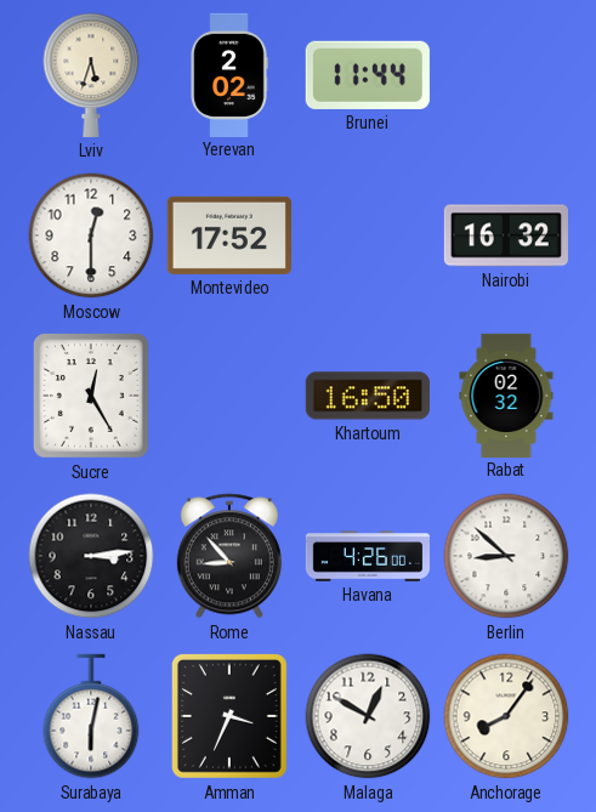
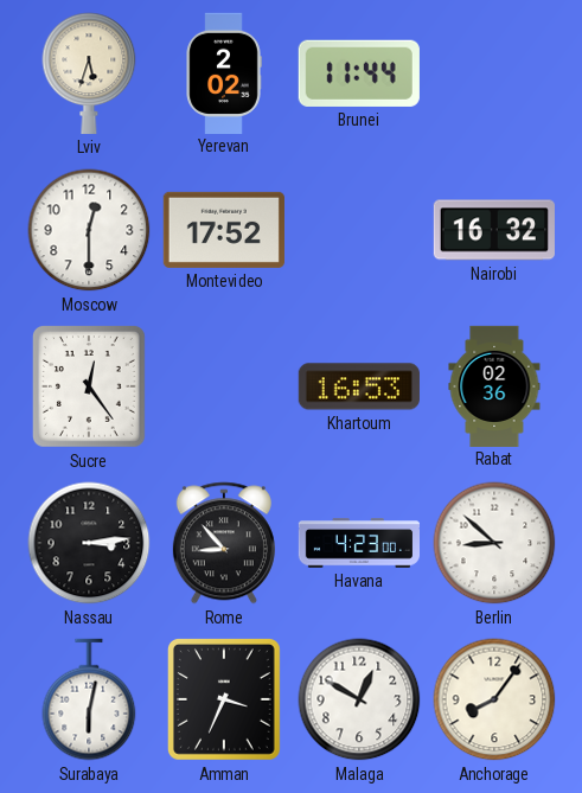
Sucre: 12:25 -> 12:24 (89, 386)
Khartoum: 16:50 -> 16:53 (359, 386)
Rabat: 02:32 -> 02:36 (494, 385)
Havana: 4:26 -> 4:23 (358, 543)
